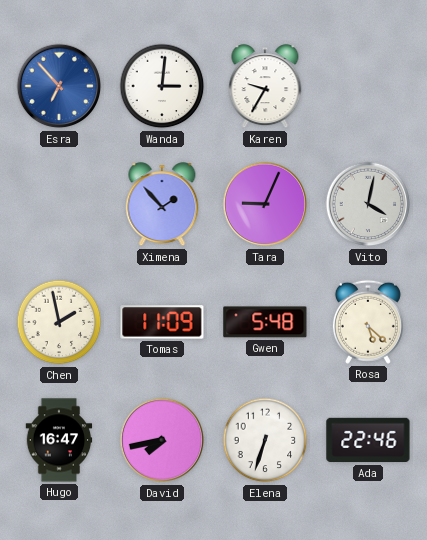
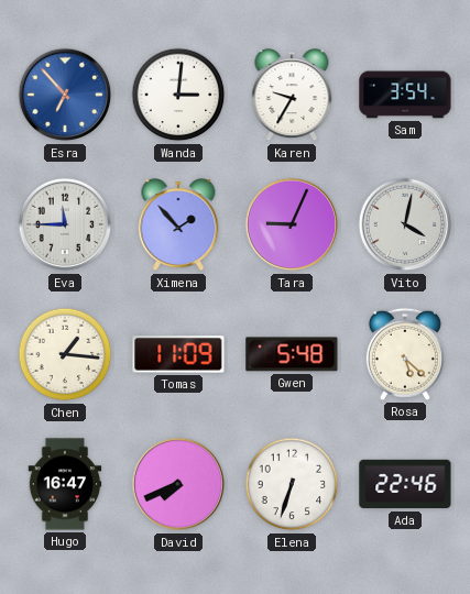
Sam: none -> 3:54 (405, 95)
Eva: none -> 11:45 (65, 224)
Chen: 1:58 -> 1:16 (65, 354)
David: 7:43 -> 7:41 (178, 484)
